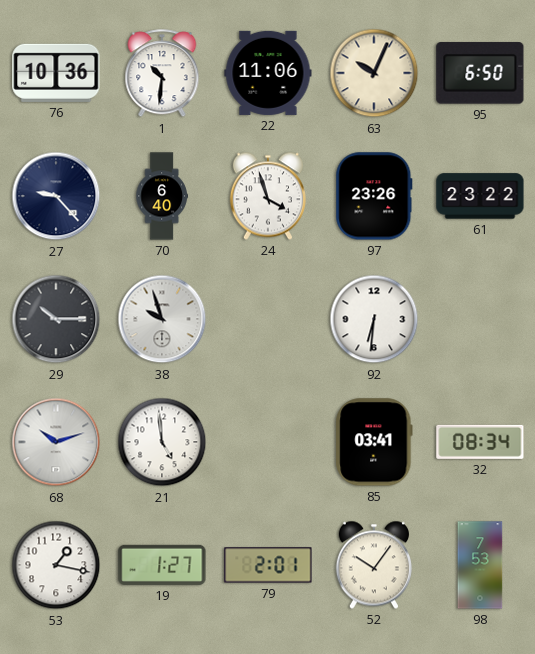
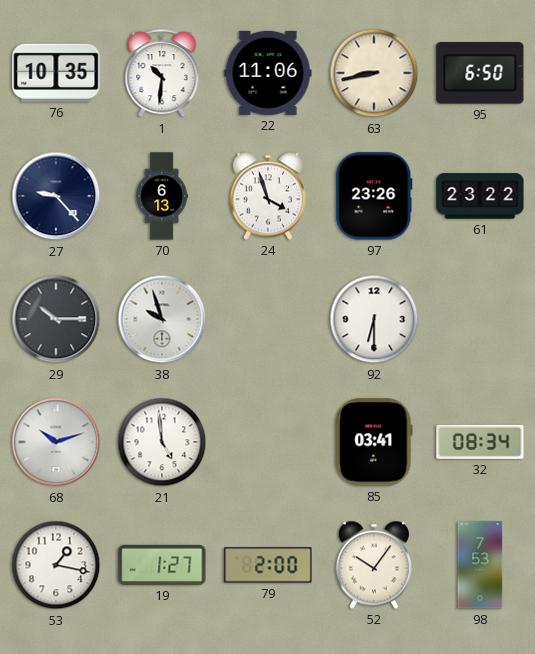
76: 10:36 -> 10:35 (56, 73)
63: 10:04 -> 8:43 (374, 73)
70: 6:40 -> 6:13 (161, 196)
92: 6:31 -> 6:30 (374, 319)
79: 2:01 -> 2:00 (268, 565)
